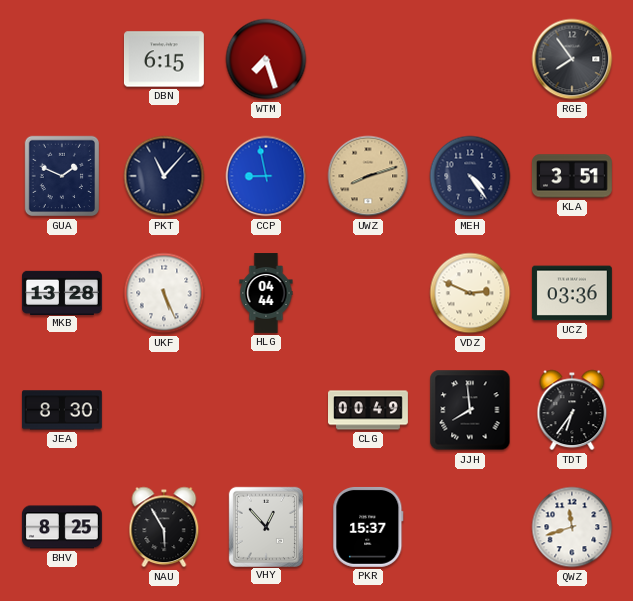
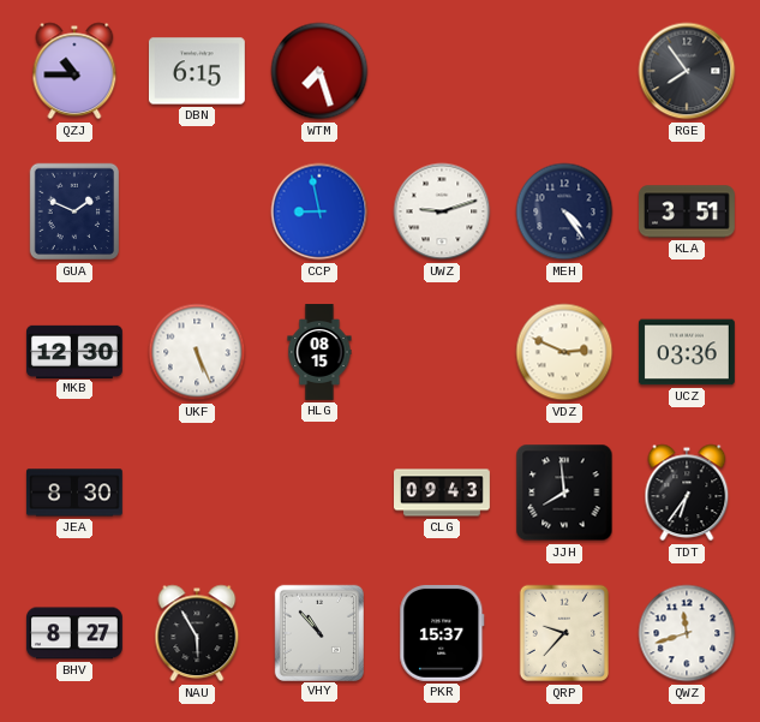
QZJ: none -> 10:45 (74, 71)
PKT: 11:07 -> none (164, 176)
UWZ: 8:12 -> 9:12 (442, 211)
UWZ dial: champagne -> white (442, 211)
MKB: 13:28 -> 12:30 (76, 351)
HLG: 04:44 -> 08:15 (319, 352)
CLG: 00:49 -> 09:43 (443, 493)
BHV: 8:25 -> 8:27 (74, 633)
VHY: 12:53 -> 10:53 (319, 632)
QRP: none -> 9:37 (563, 633)
